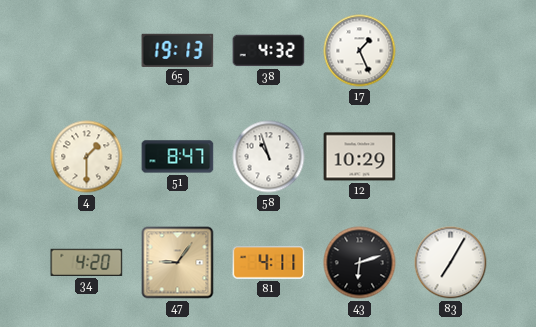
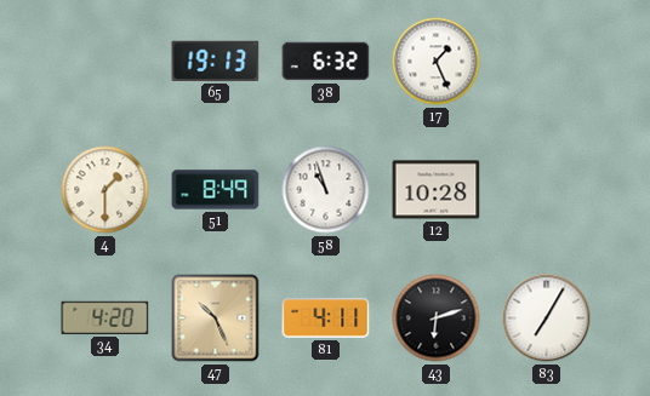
38: 4:32 -> 6:32 (326, 62)
51: 8:47 -> 8:49 (216, 190)
12: 10:29 -> 10:28 (437, 190)
47: 9:06 -> 10:26 (216, 318)
